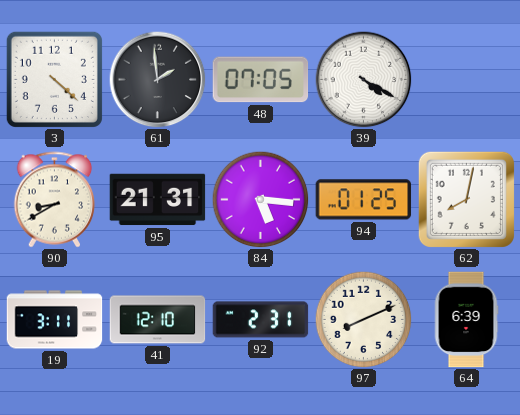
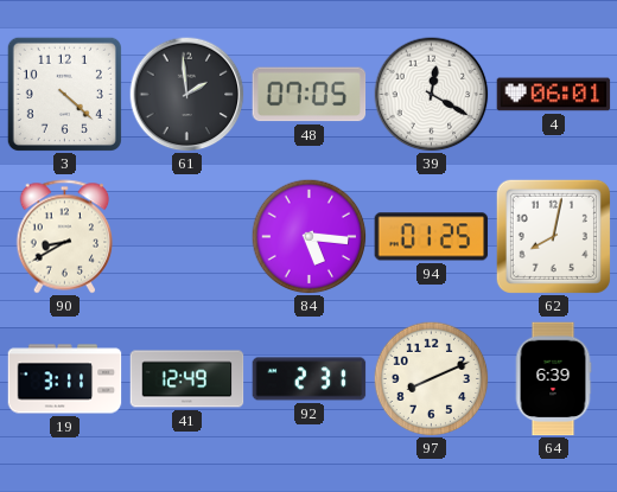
39: 4:20 -> 12:20 (432, 95)
4: none -> 06:01 (554, 95)
95: 21:31 -> none (158, 200)
41: 12:10 -> 12:49 (187, 379)
